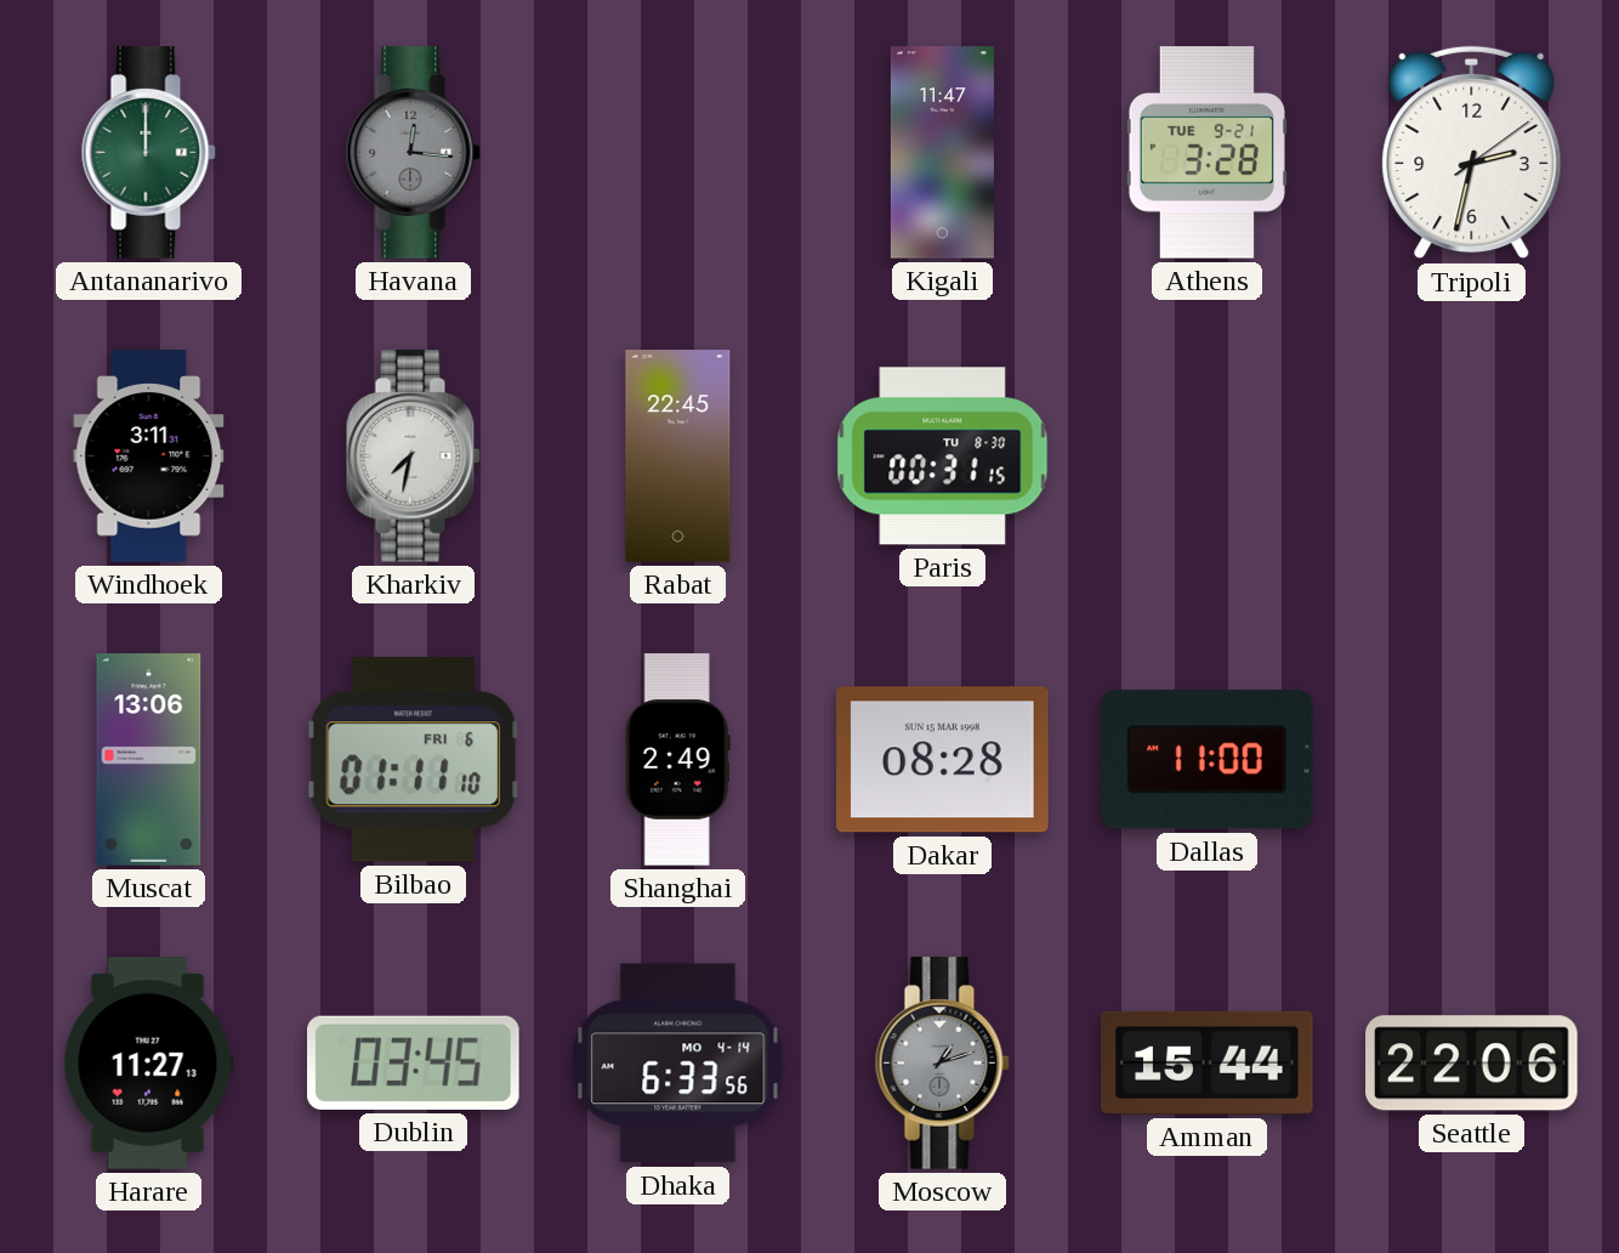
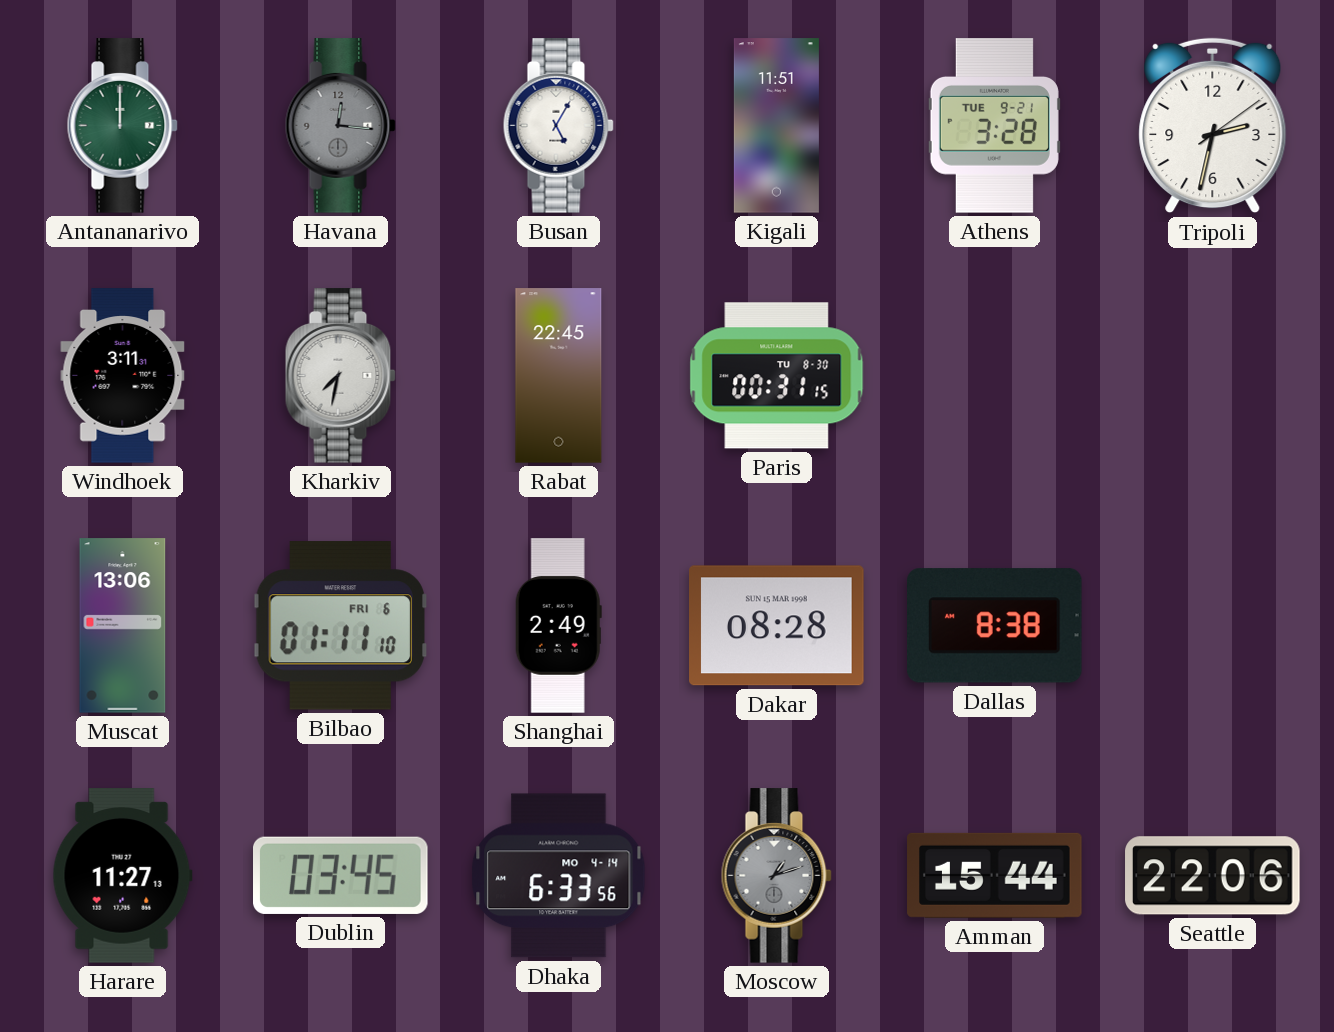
Busan: none -> 5:05 (558, 126)
Kigali: 11:47 -> 11:51 (776, 126)
Dallas: 11:00 -> 8:38 (995, 626)
